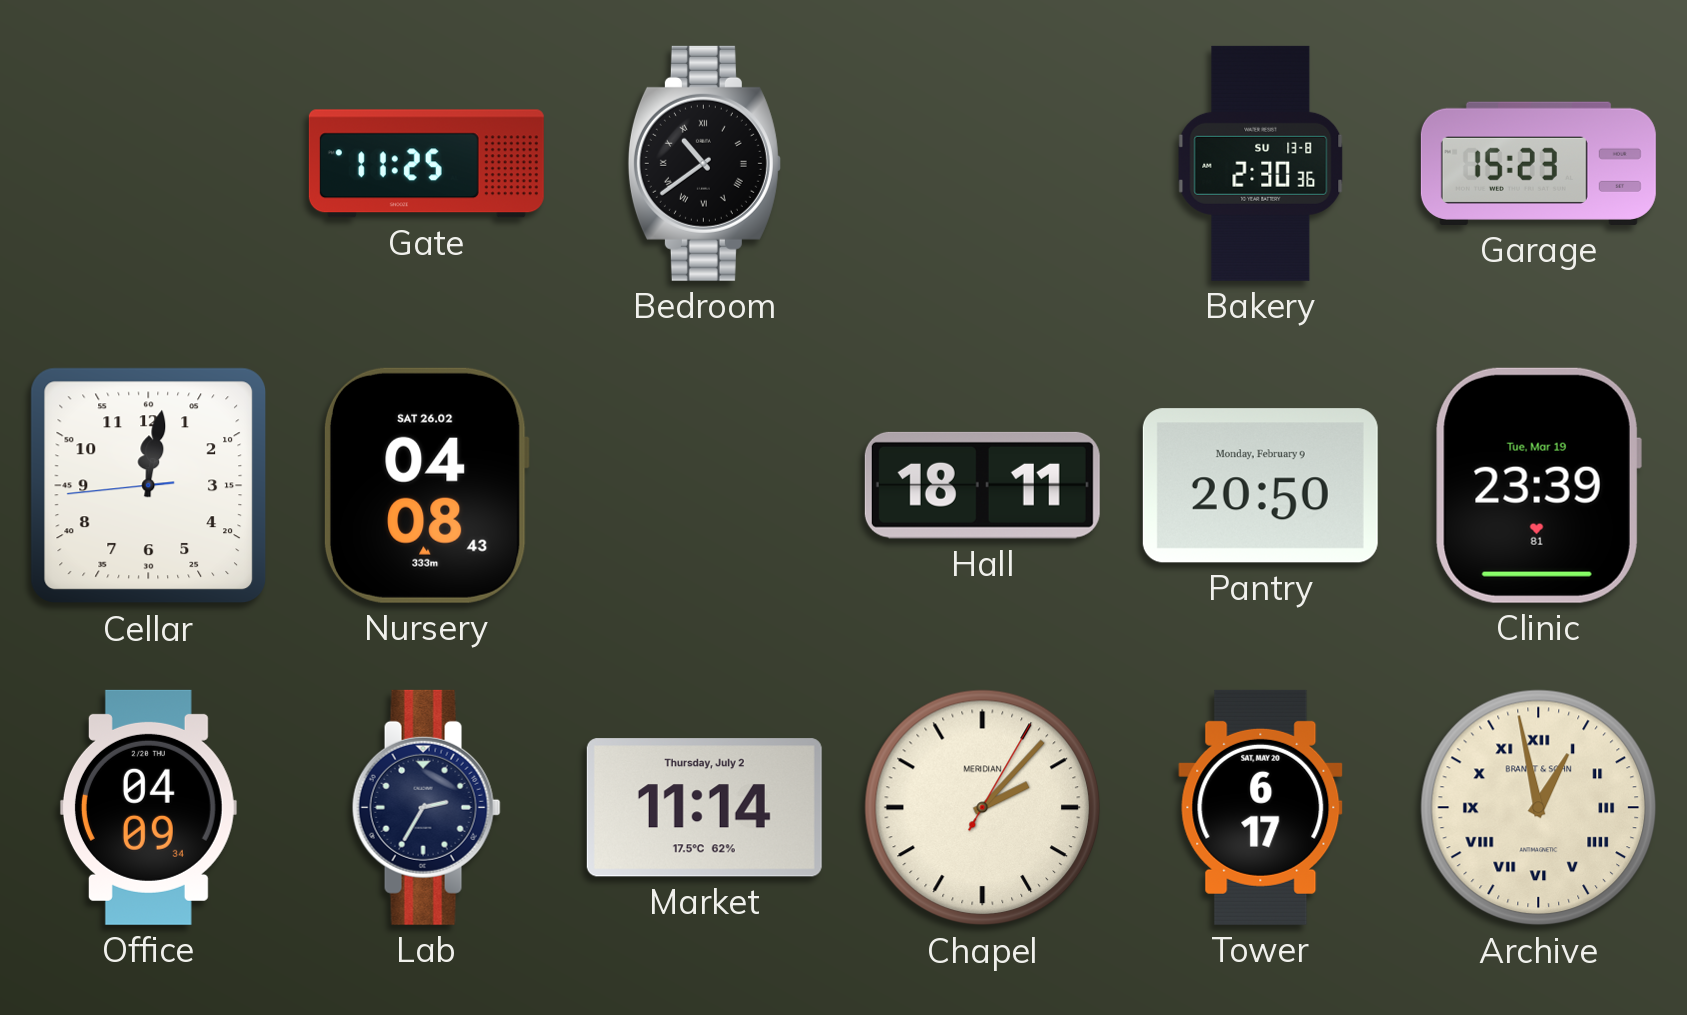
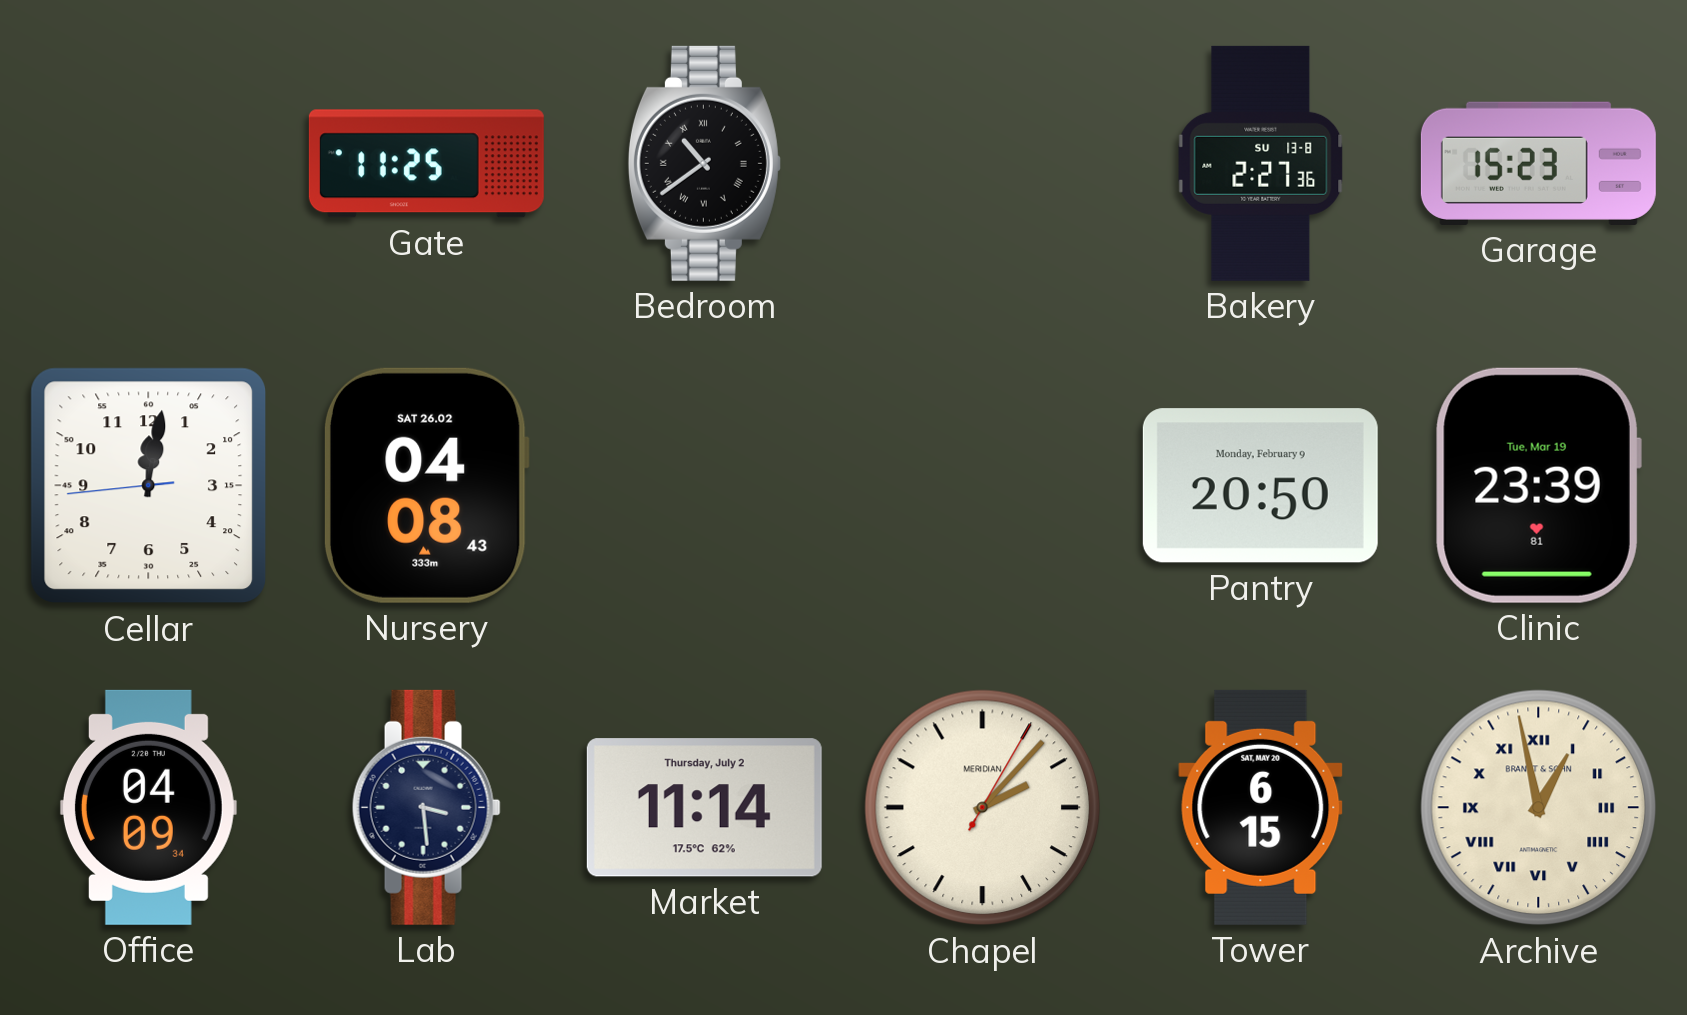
Bakery: 2:30 -> 2:27 (1261, 163)
Hall: 18:11 -> none (982, 485)
Lab: 2:35 -> 3:29 (426, 807)
Tower: 6:17 -> 6:15 (1261, 807)
